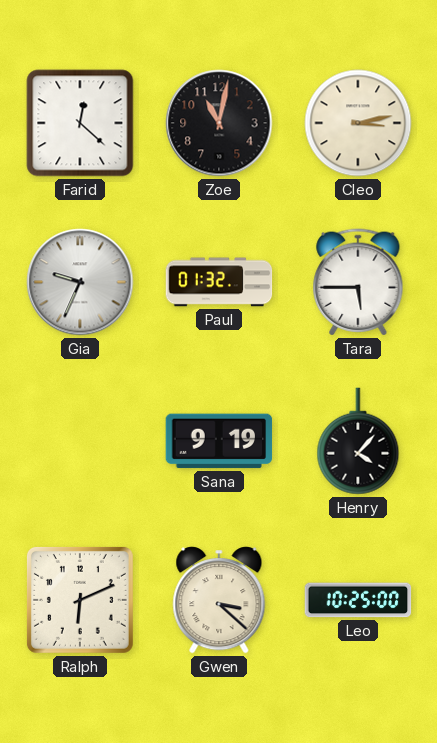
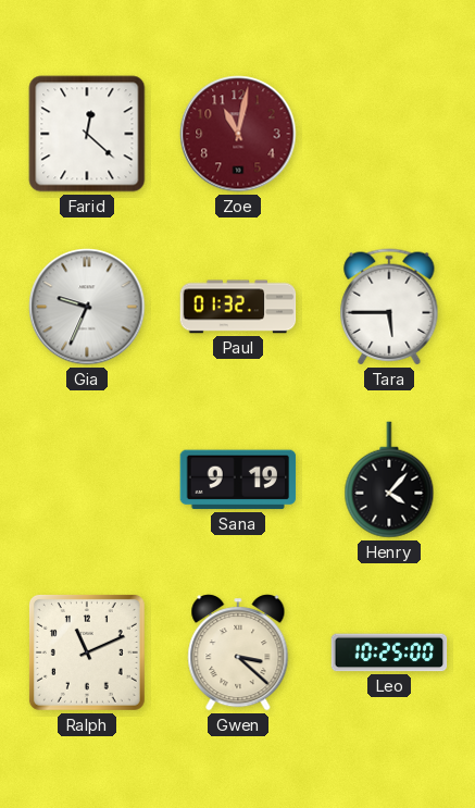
Zoe dial: black -> burgundy (238, 134)
Cleo: 3:13 -> none (358, 123)
Ralph: 6:11 -> 11:11 (87, 652)
